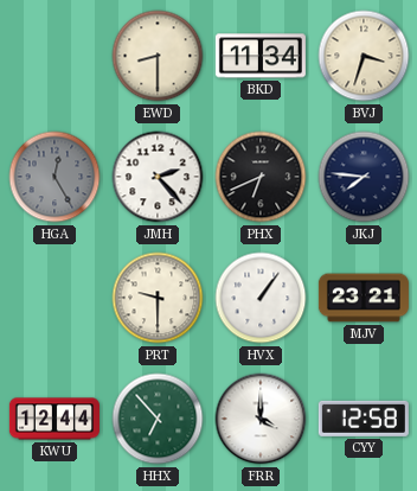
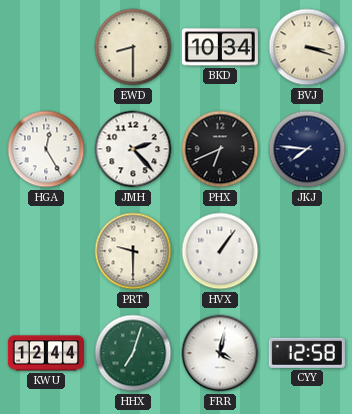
BKD: 11:34 -> 10:34 (220, 47)
BVJ: 3:33 -> 3:18 (307, 47)
HGA dial: grey -> white (46, 149)
MJV: 23:21 -> none (364, 298)
HHX: 6:53 -> 7:03 (133, 353)
FRR: 4:00 -> 4:02 (220, 353)
